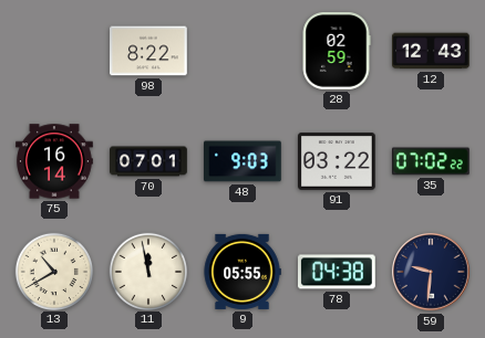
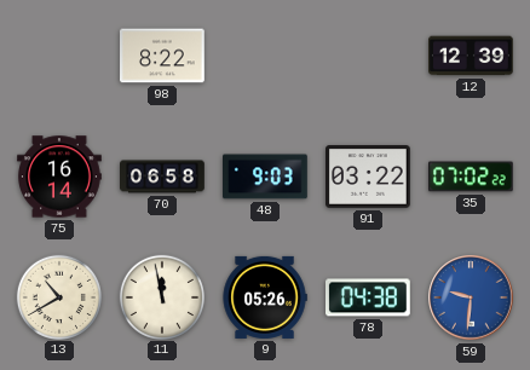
28: 02:59 -> none (337, 52)
12: 12:43 -> 12:39 (472, 56)
70: 07:01 -> 06:58 (162, 177)
9: 05:55 -> 05:26 (265, 297)
59 dial: navy -> blue (471, 297)
